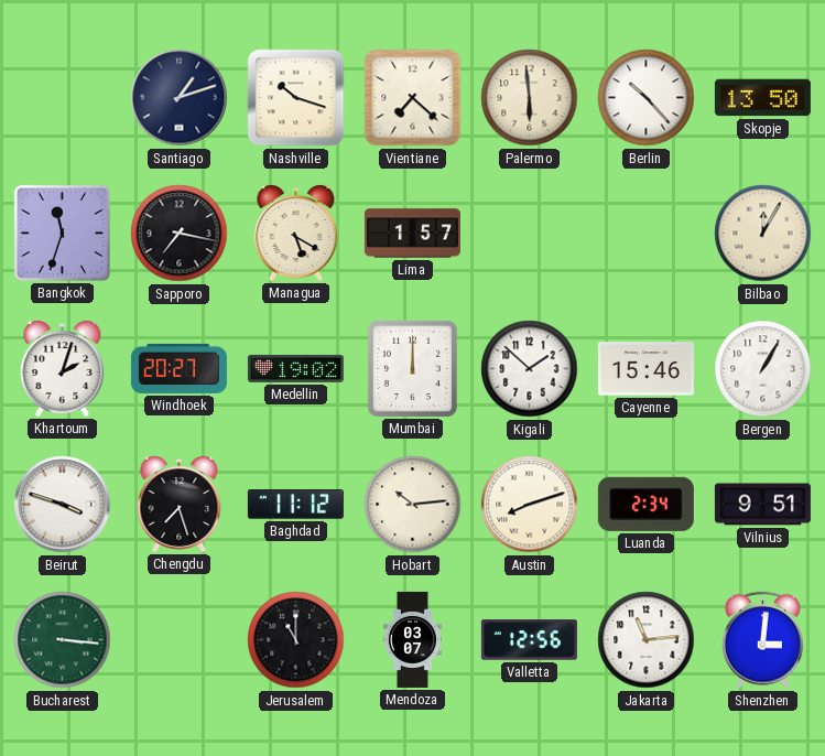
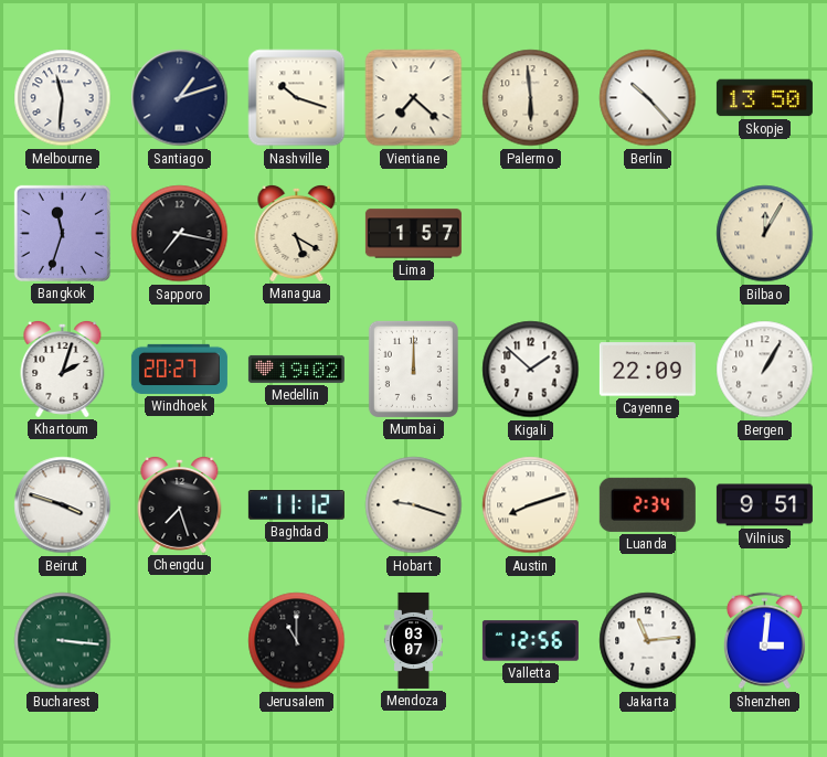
Melbourne: none -> 11:31 (63, 98)
Cayenne: 15:46 -> 22:09 (647, 370)
Hobart: 10:14 -> 9:18 (414, 505)
